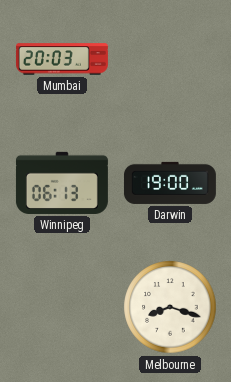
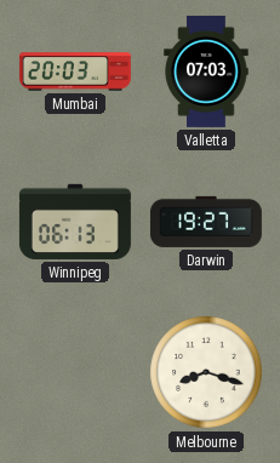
Valletta: none -> 07:03 (206, 72)
Darwin: 19:00 -> 19:27 (206, 222)
